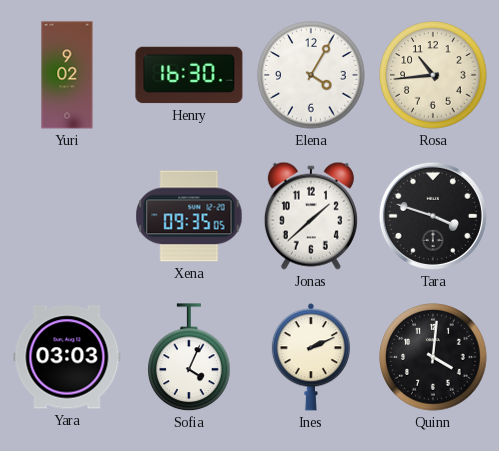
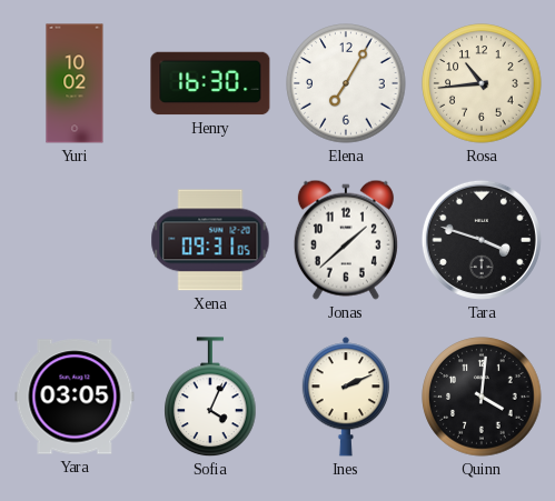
Yuri: 9:02 -> 10:02 (75, 83)
Elena: 4:05 -> 7:05 (346, 83)
Xena: 09:35 -> 09:31 (210, 240)
Yara: 03:03 -> 03:05 (75, 397)
